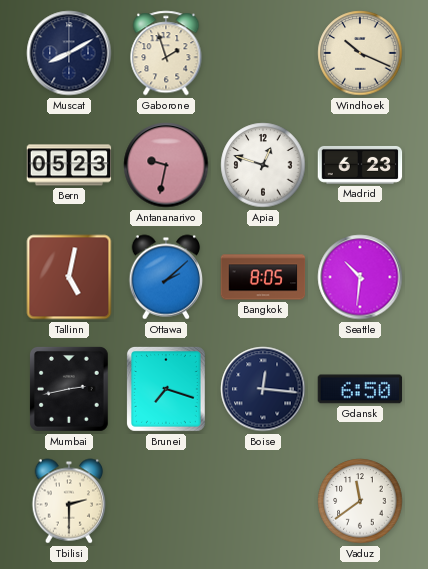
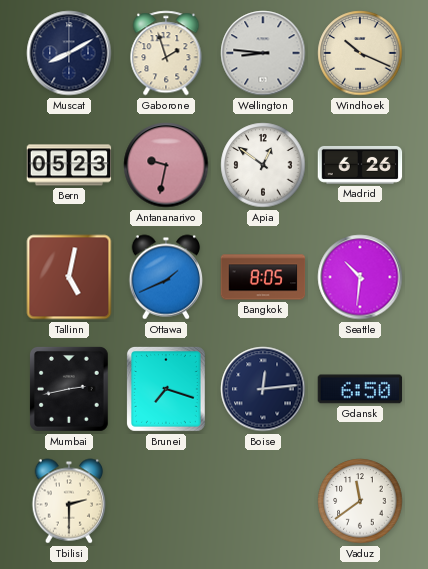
Wellington: none -> 8:46 (263, 53)
Apia: 12:48 -> 12:51 (263, 165)
Madrid: 6:23 -> 6:26 (360, 165)
Ottawa: 2:08 -> 1:41 (166, 277)
Boise: 12:16 -> 12:14 (263, 389)
